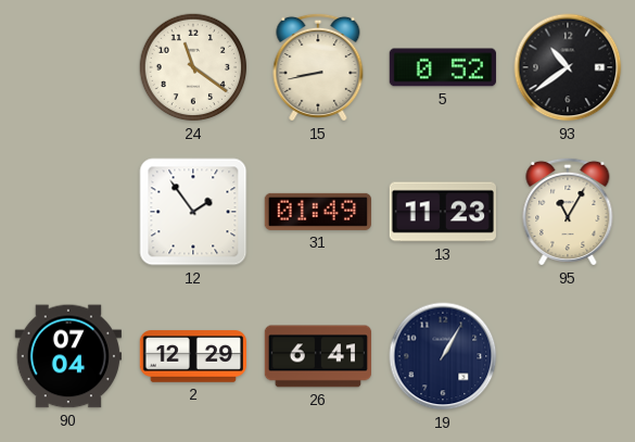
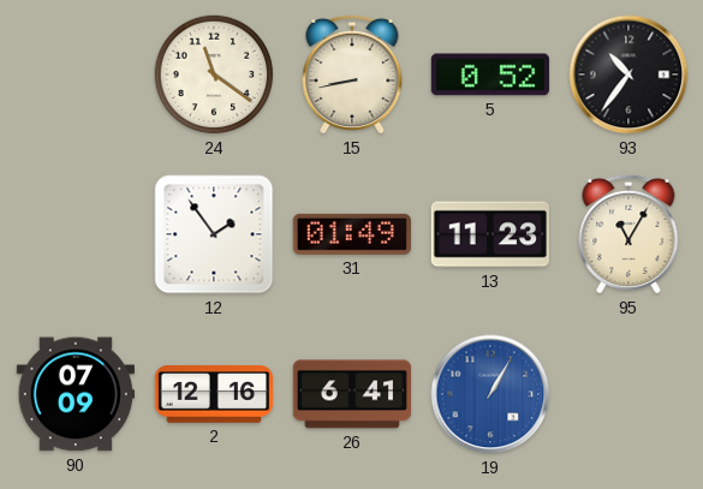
93: 10:39 -> 10:36 (628, 74)
90: 07:04 -> 07:09 (76, 394)
2: 12:29 -> 12:16 (213, 394)
19 dial: navy -> blue (490, 394)
